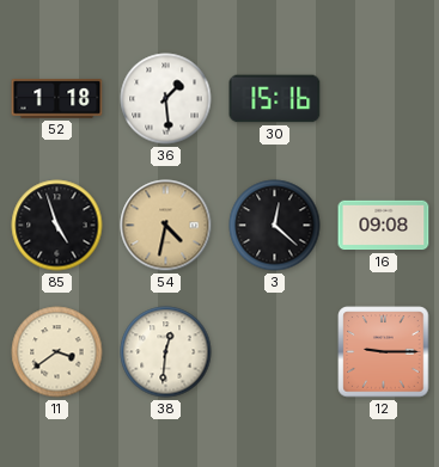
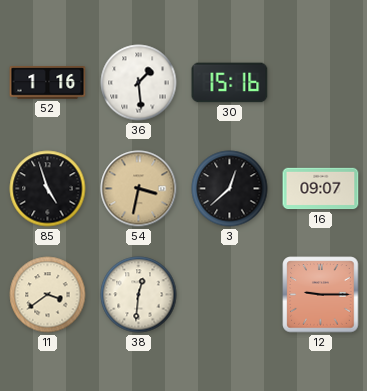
52: 1:18 -> 1:16 (48, 83)
54: 4:32 -> 3:32 (139, 189)
3: 12:22 -> 12:38 (230, 189)
16: 09:08 -> 09:07 (321, 189)
